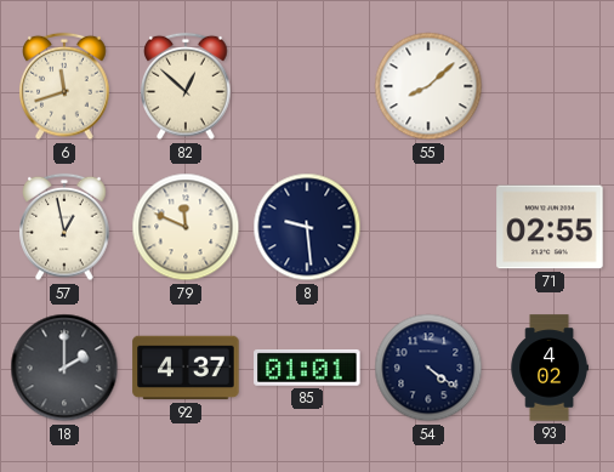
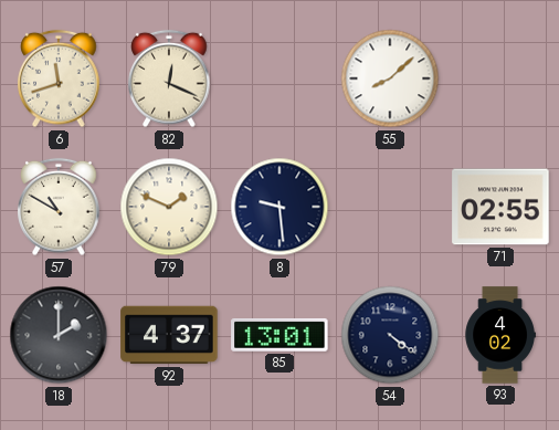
82: 12:52 -> 12:19 (169, 78)
57: 12:58 -> 10:50 (59, 207)
79: 11:49 -> 1:49 (169, 207)
85: 01:01 -> 13:01 (279, 335)
